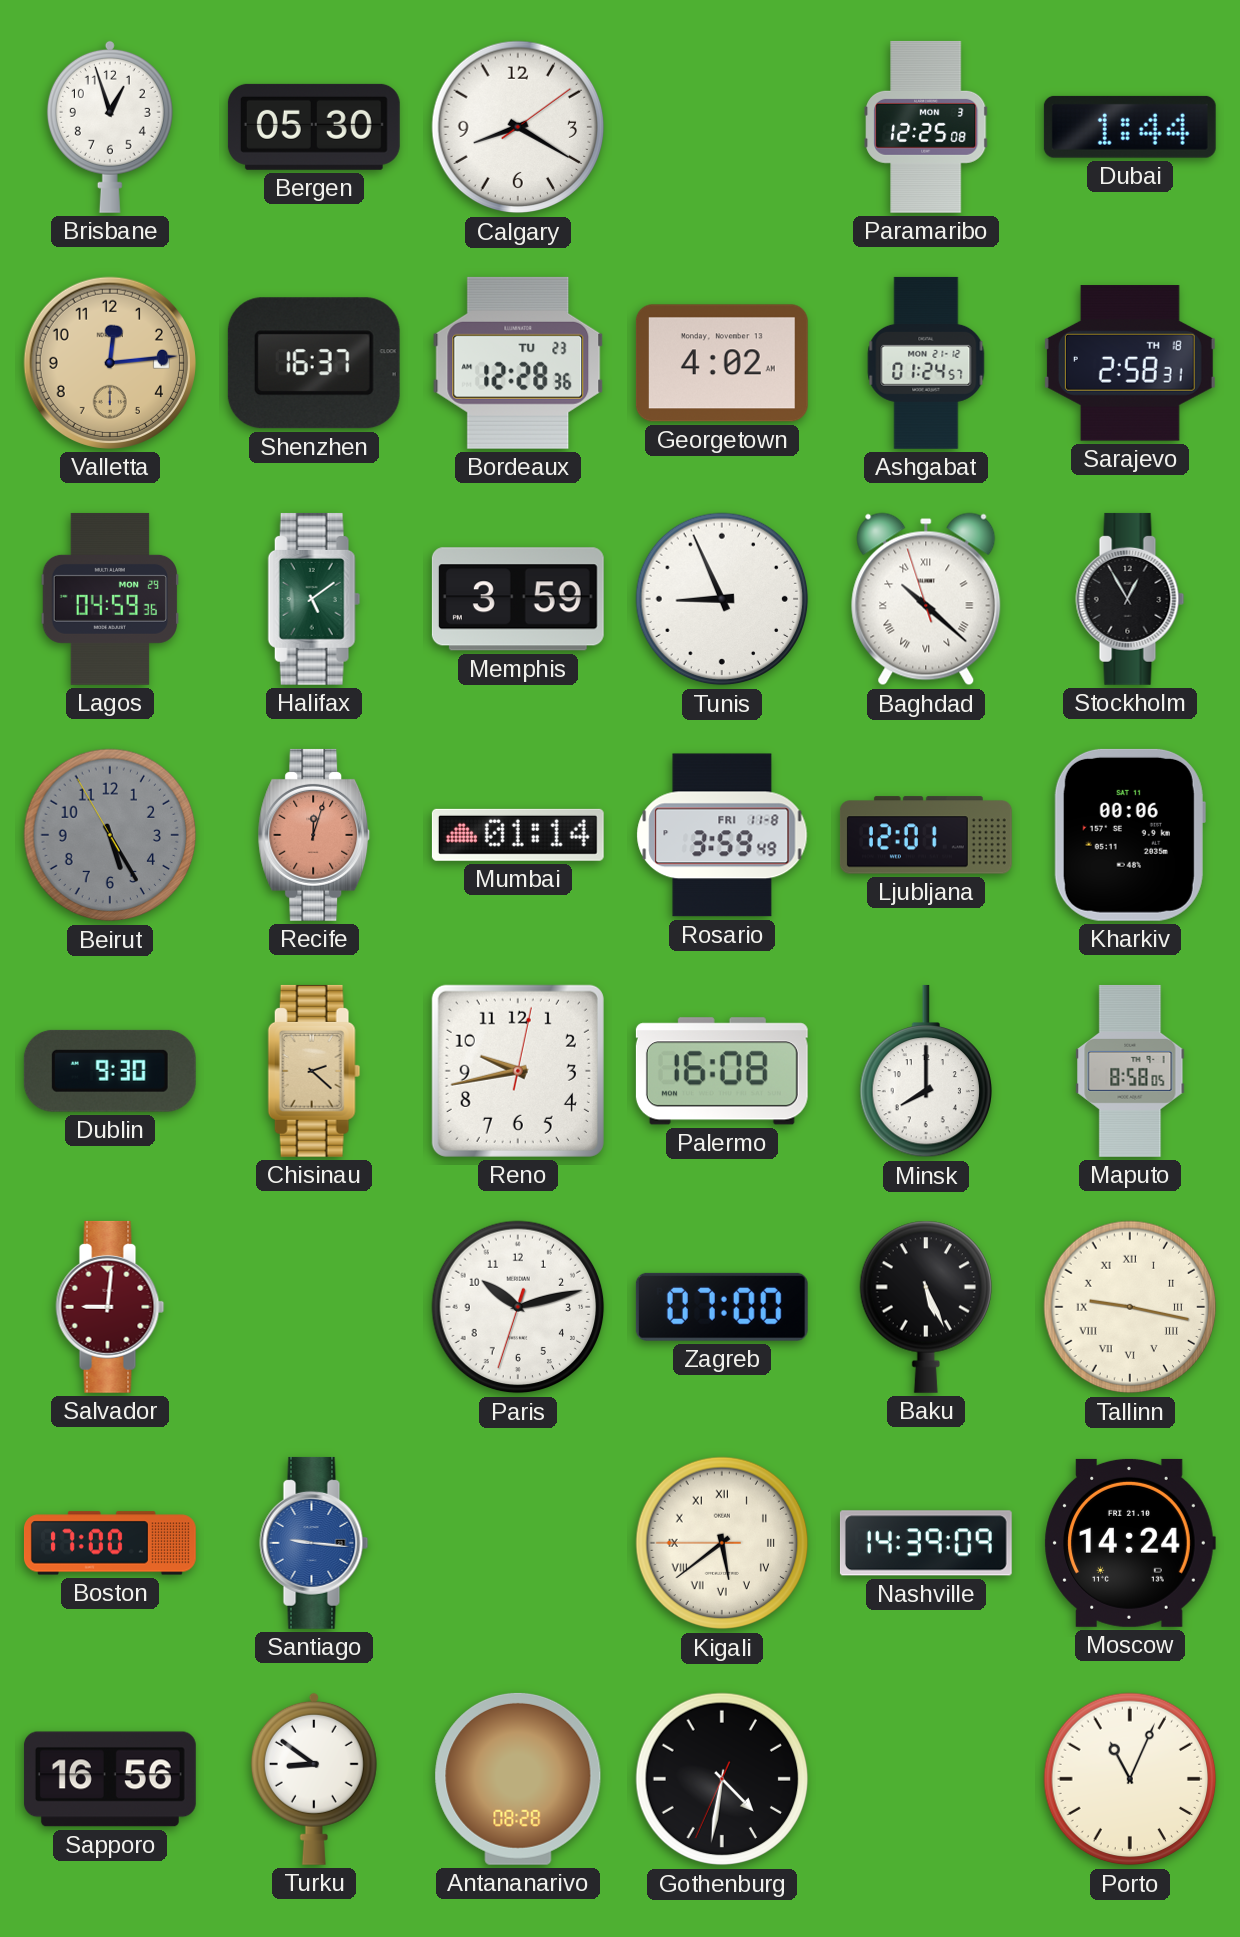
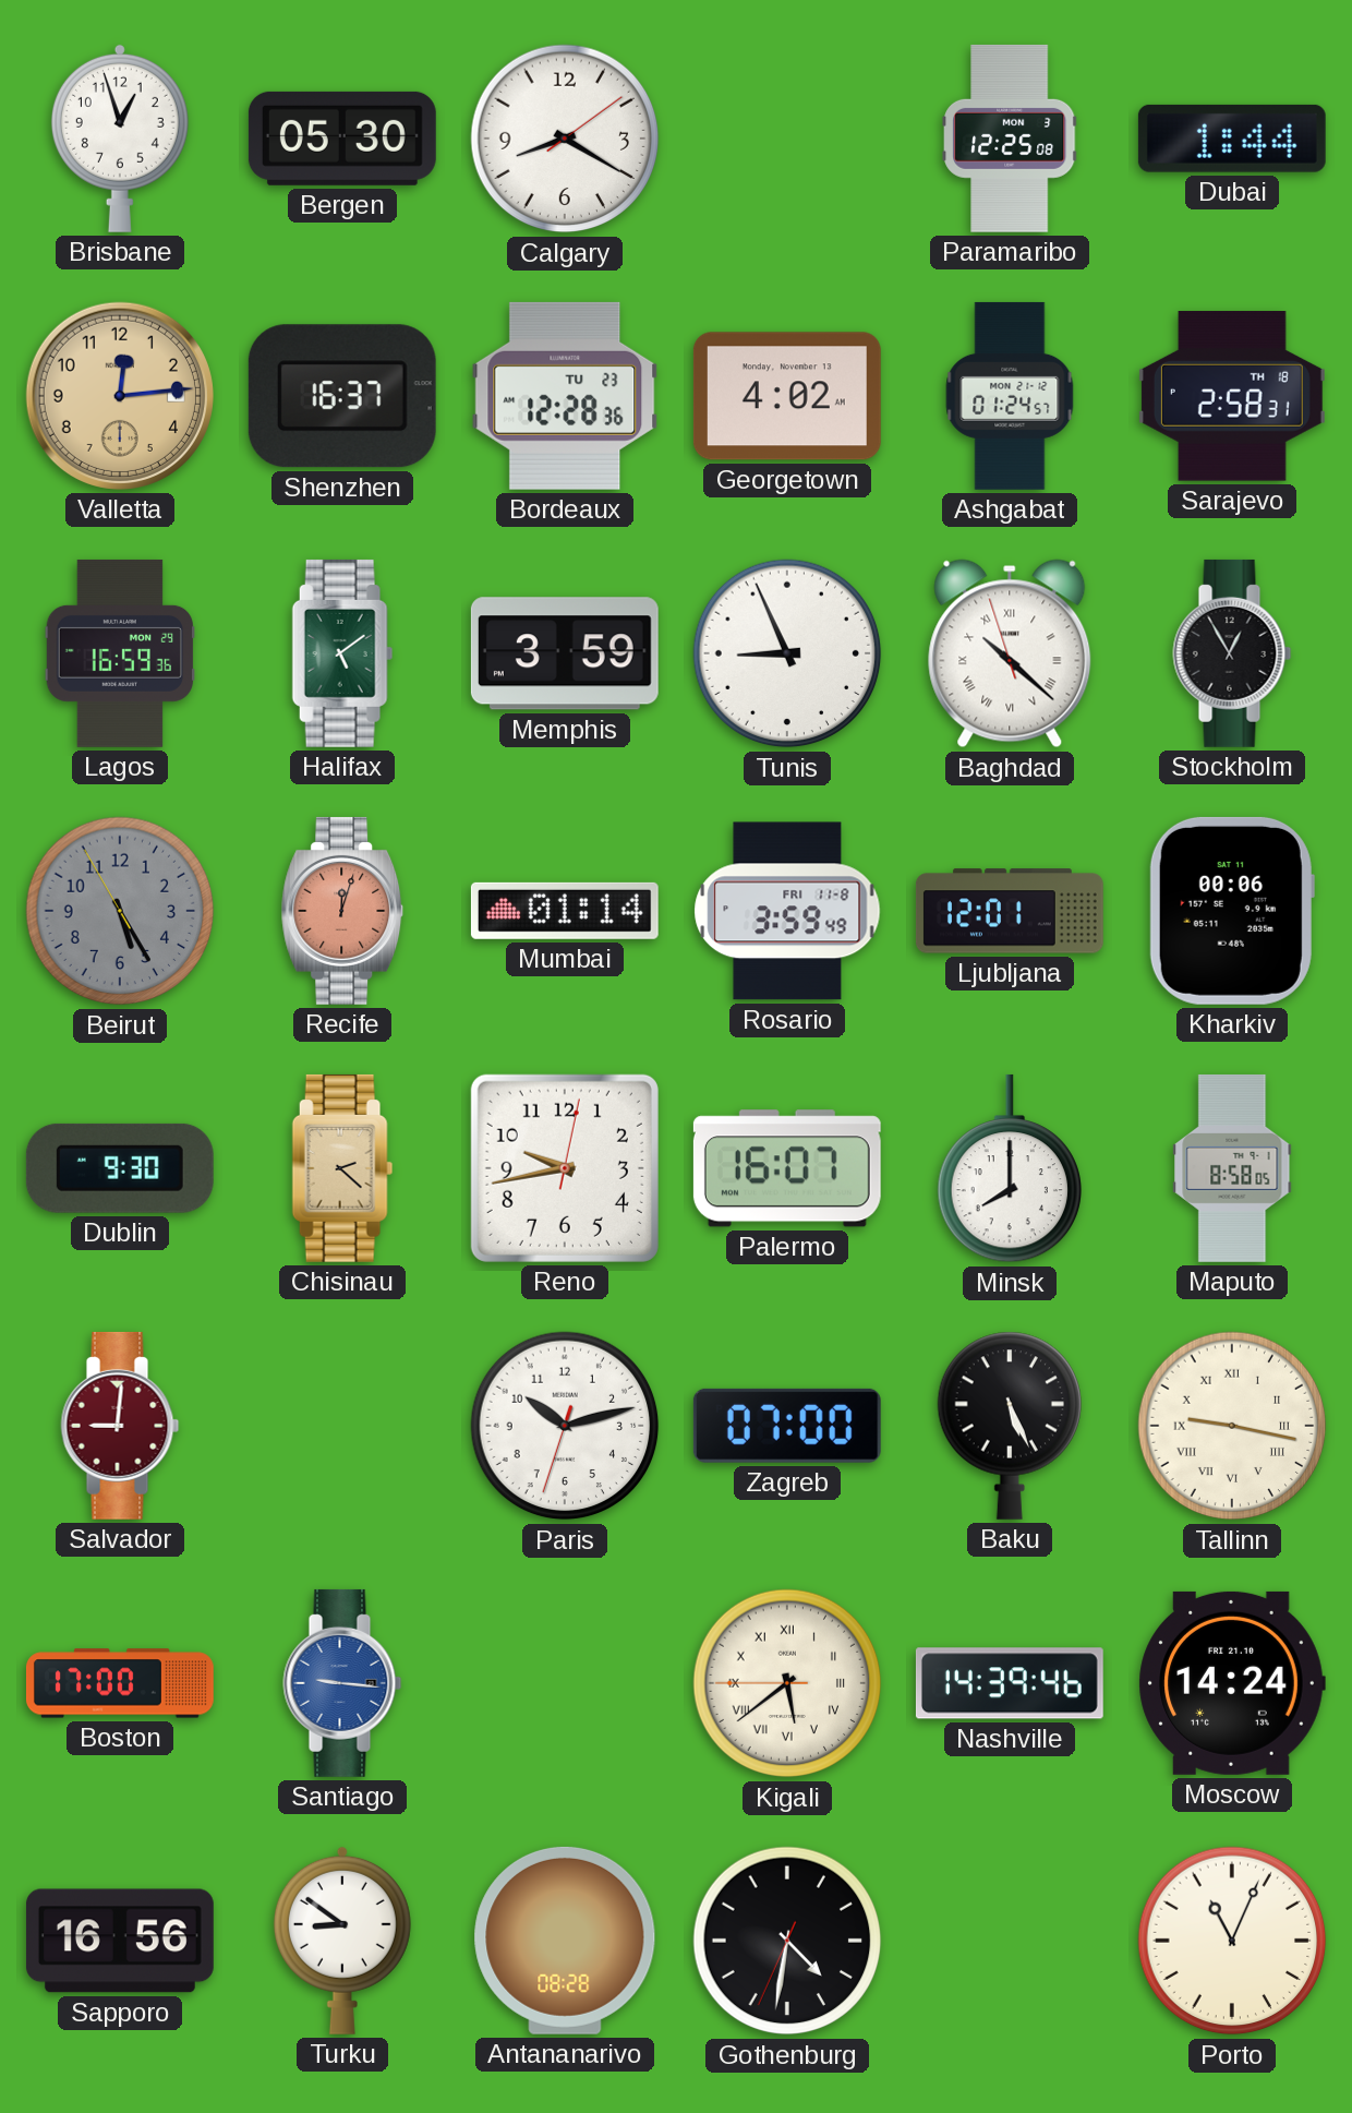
Lagos: 04:59 -> 16:59 (120, 653)
Palermo: 16:08 -> 16:07 (787, 1168)
Nashville: 14:39:09 -> 14:39:46 (1010, 1683)
